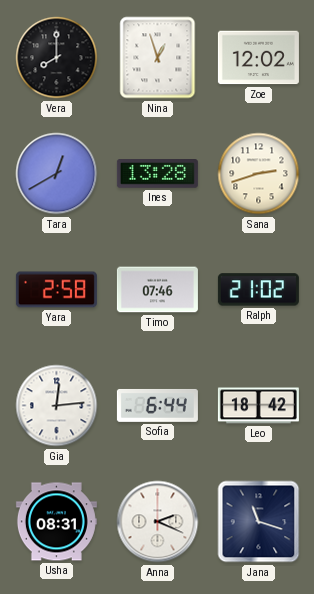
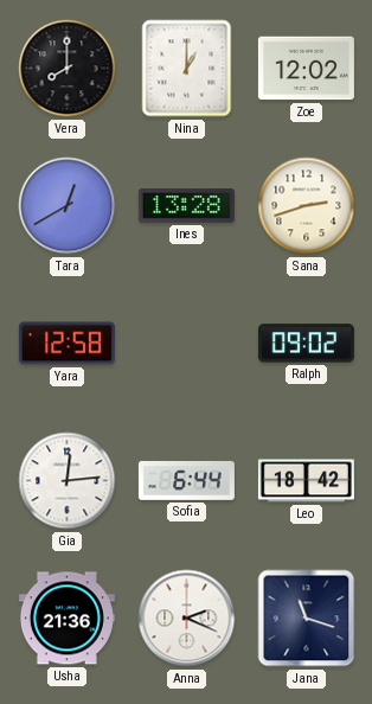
Nina: 12:57 -> 1:00 (187, 69)
Yara: 2:58 -> 12:58 (66, 344)
Timo: 07:46 -> none (157, 290)
Ralph: 21:02 -> 09:02 (306, 344)
Usha: 08:31 -> 21:36 (66, 619)
